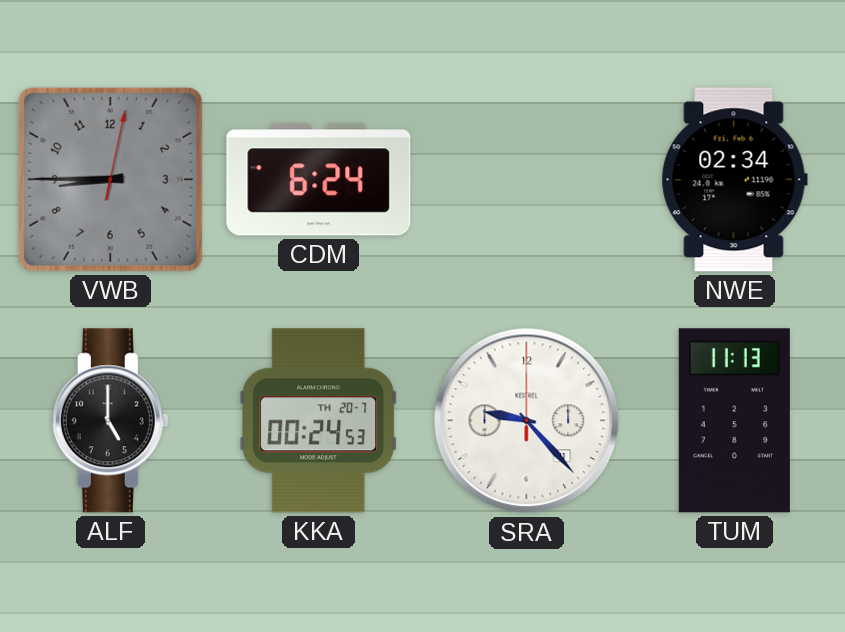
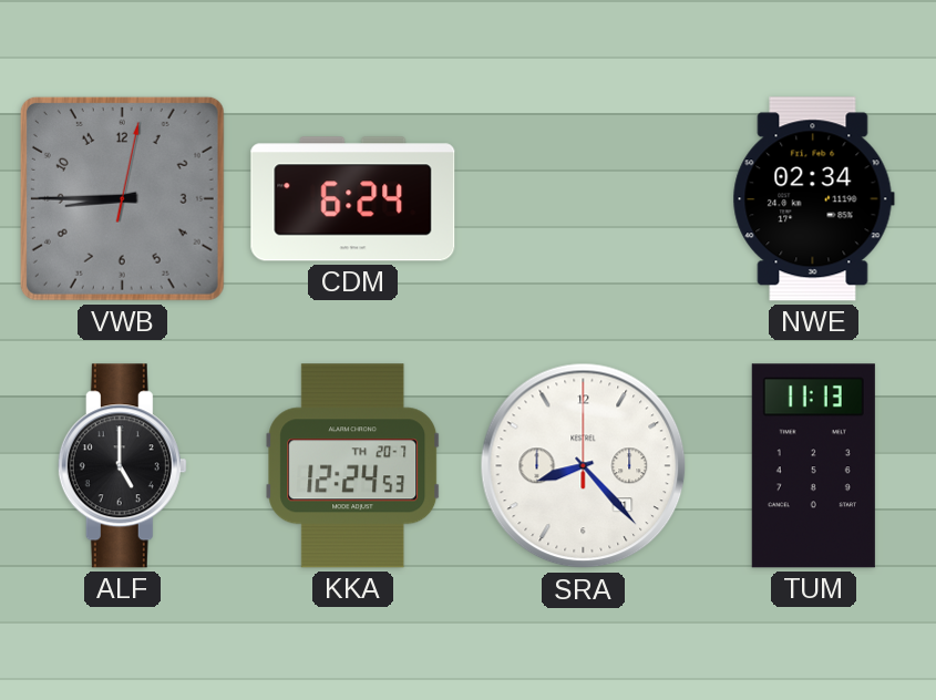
KKA: 00:24 -> 12:24 (353, 466)
SRA: 9:23 -> 8:23 (584, 466)
